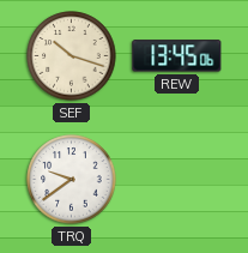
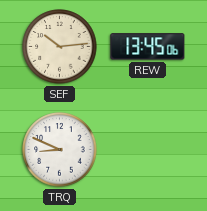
SEF: 10:18 -> 10:14 (60, 47)
TRQ: 9:39 -> 8:49 (60, 150)
